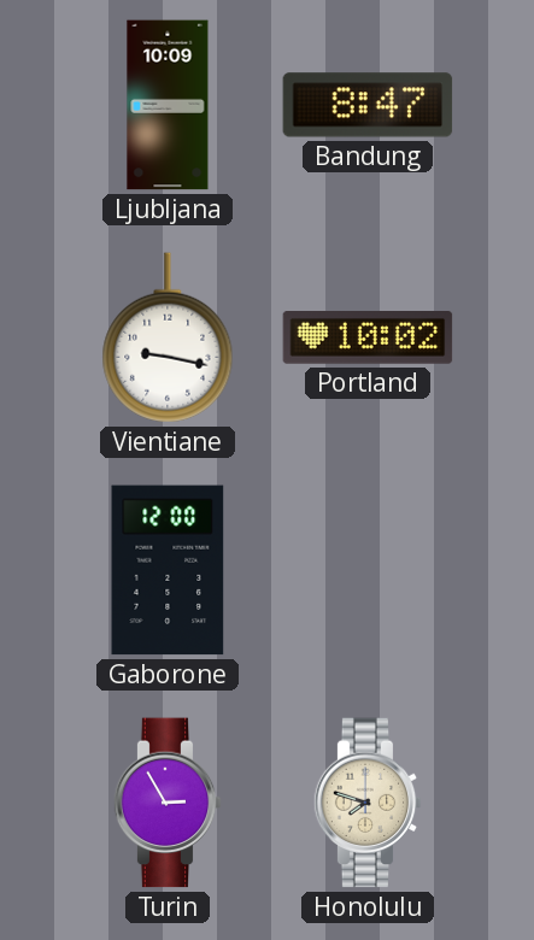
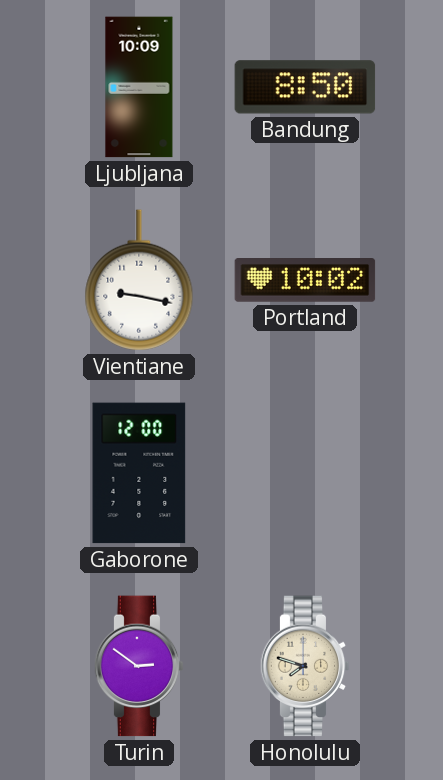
Bandung: 8:47 -> 8:50 (305, 87)
Turin: 2:55 -> 2:51 (139, 666)
